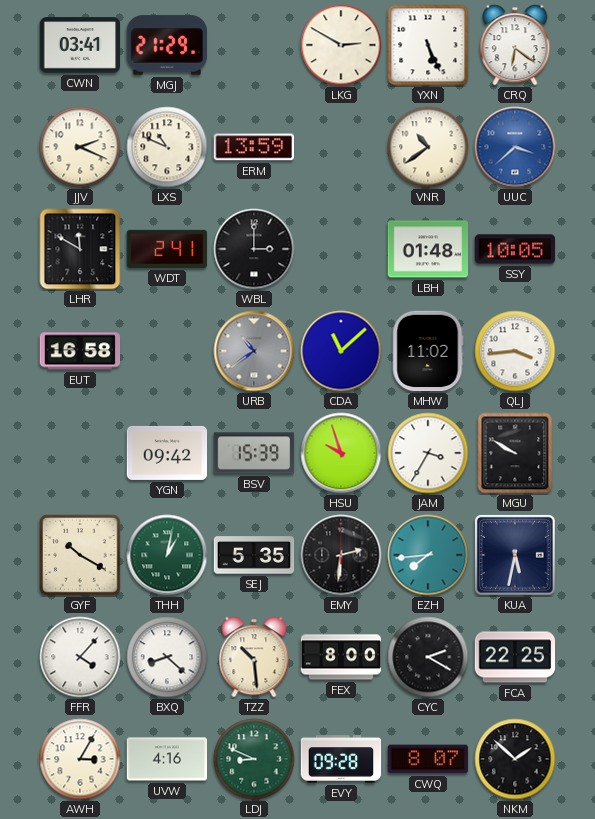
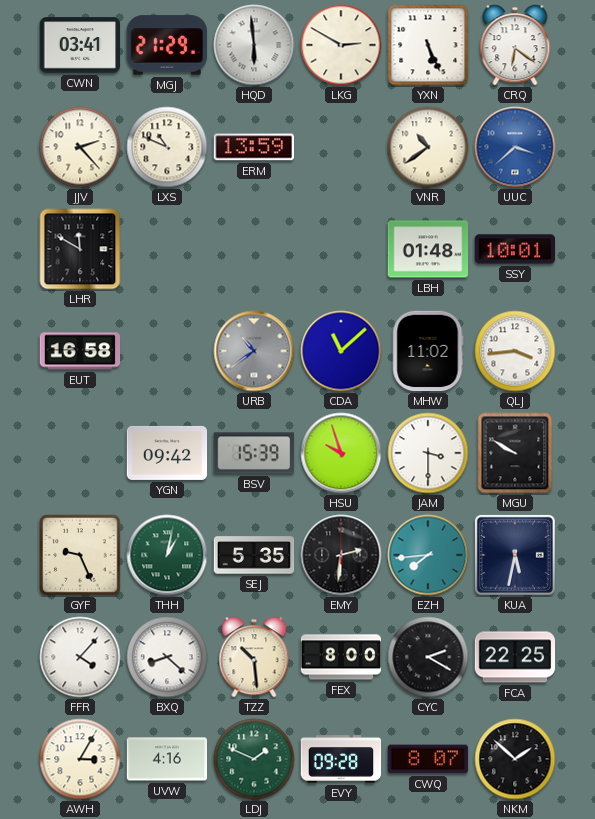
HQD: none -> 5:59 (254, 45)
JJV: 2:19 -> 2:23 (80, 147)
WDT: 2:41 -> none (167, 249)
WBL: 3:00 -> none (254, 249)
SSY: 10:05 -> 10:01 (515, 249)
JAM: 3:35 -> 3:30 (428, 453)
GYF: 10:20 -> 9:26 (80, 555)
LDJ: 8:49 -> 1:49 (254, 759)
